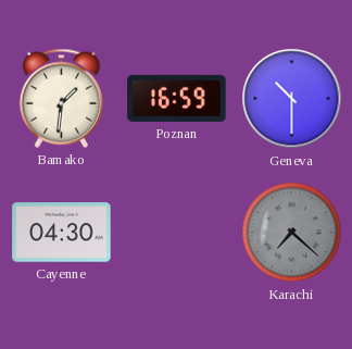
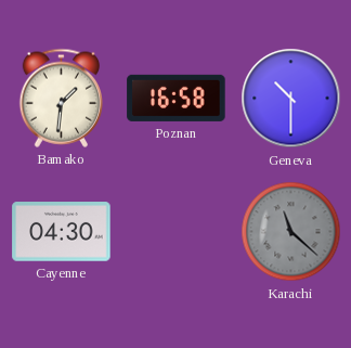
Poznan: 16:59 -> 16:58 (177, 98)
Karachi: 7:22 -> 11:22 (291, 232)
